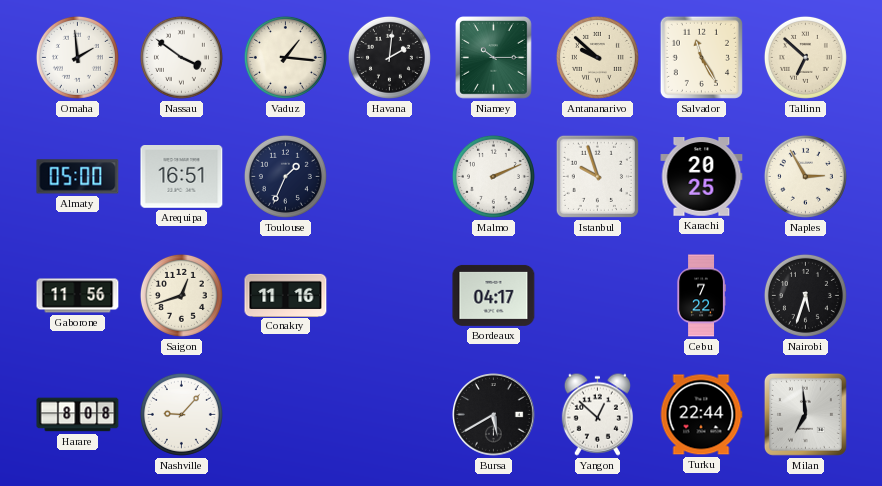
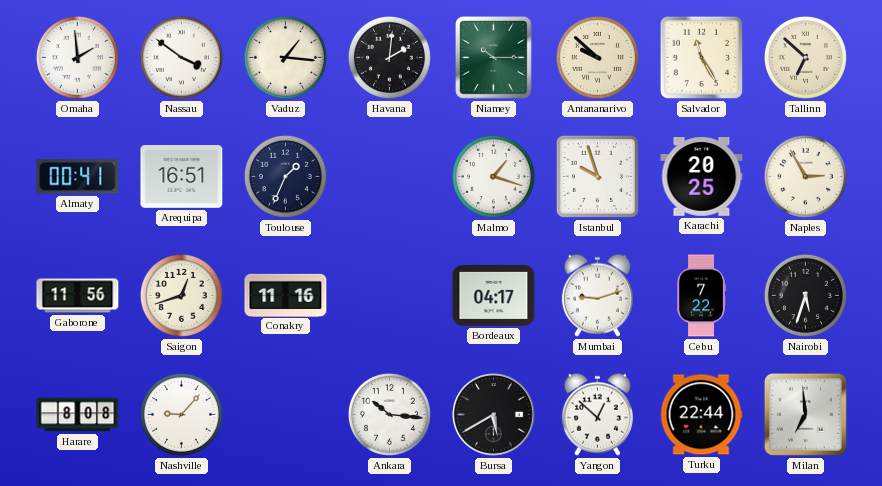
Almaty: 05:00 -> 00:41 (78, 177)
Malmo: 2:11 -> 1:18 (493, 176)
Mumbai: none -> 9:12 (597, 295)
Ankara: none -> 10:16 (389, 414)
